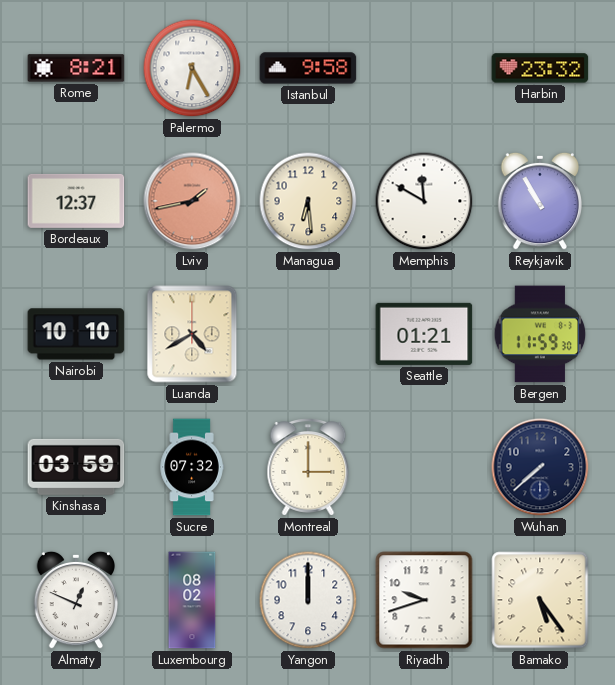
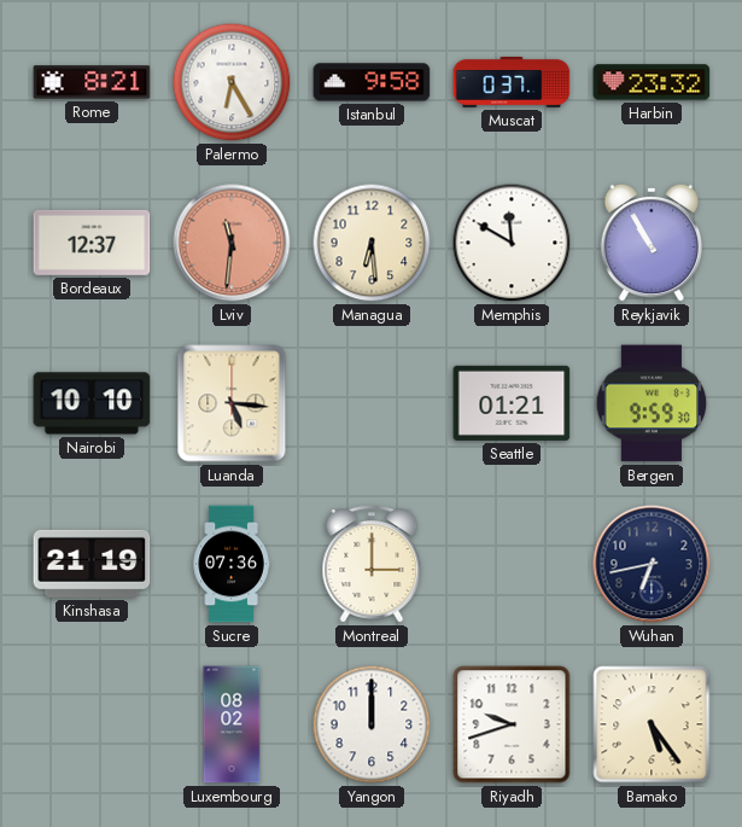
Muscat: none -> 0:37 (512, 82)
Lviv: 1:43 -> 11:31 (232, 243)
Luanda: 4:40 -> 5:16 (232, 403)
Bergen: 11:59 -> 9:59 (652, 403)
Kinshasa: 03:59 -> 21:19 (92, 564)
Sucre: 07:32 -> 07:36 (232, 564)
Wuhan: 7:38 -> 6:43 (652, 564)
Almaty: 12:49 -> none (75, 600)
